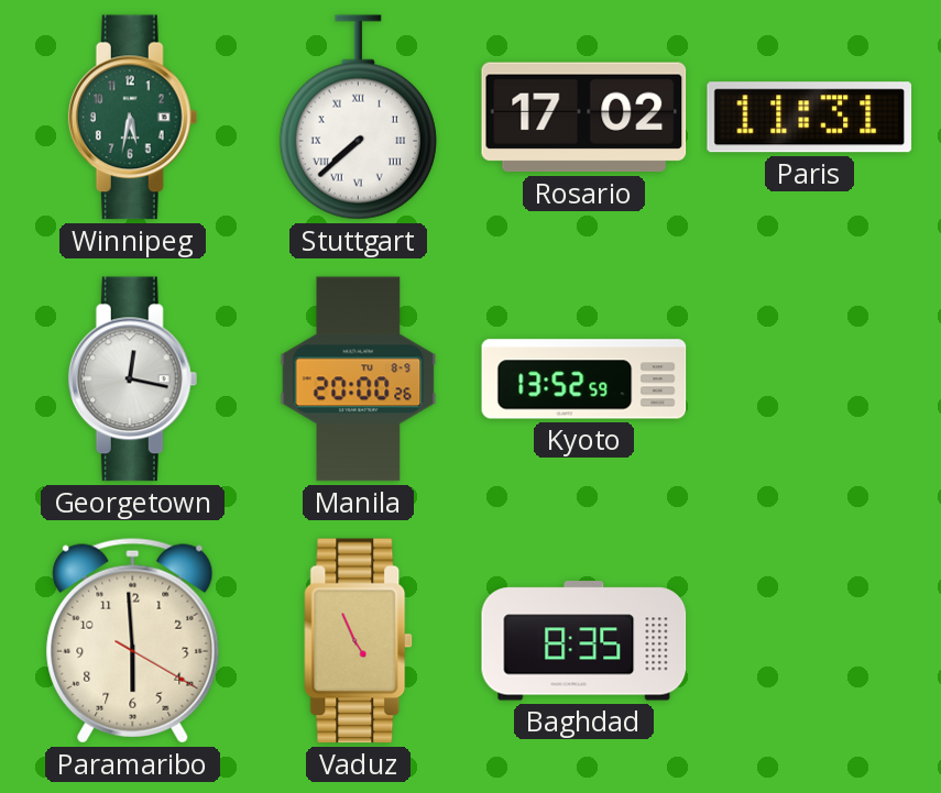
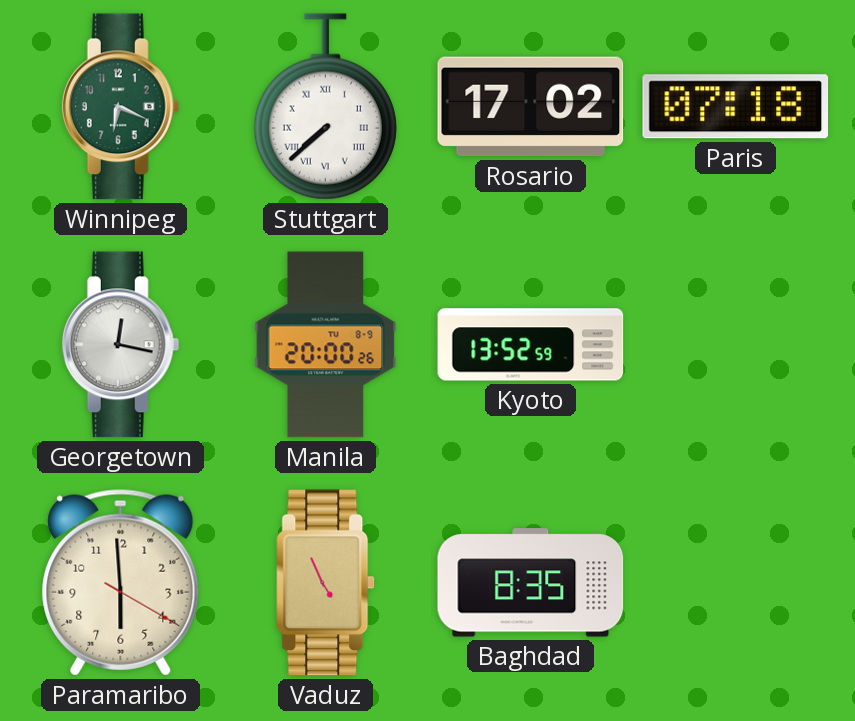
Winnipeg: 5:32 -> 6:19 (121, 107)
Paris: 11:31 -> 07:18 (736, 107)
